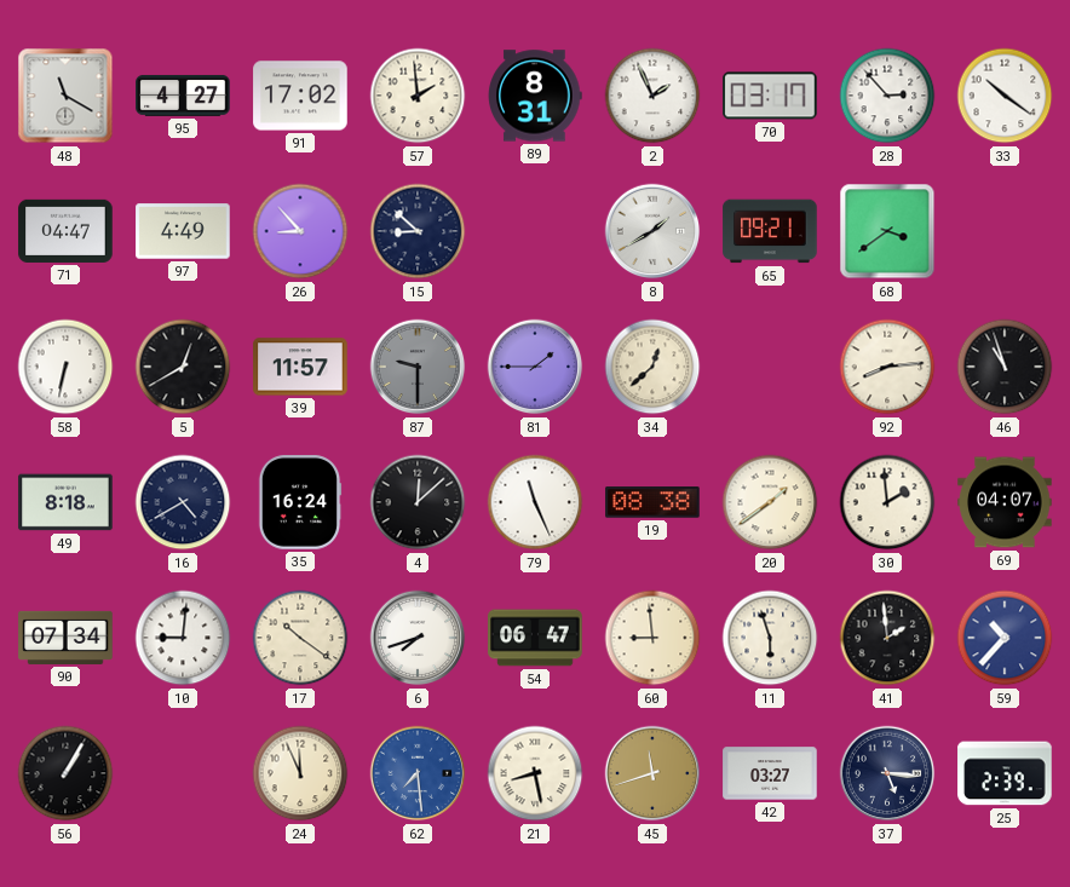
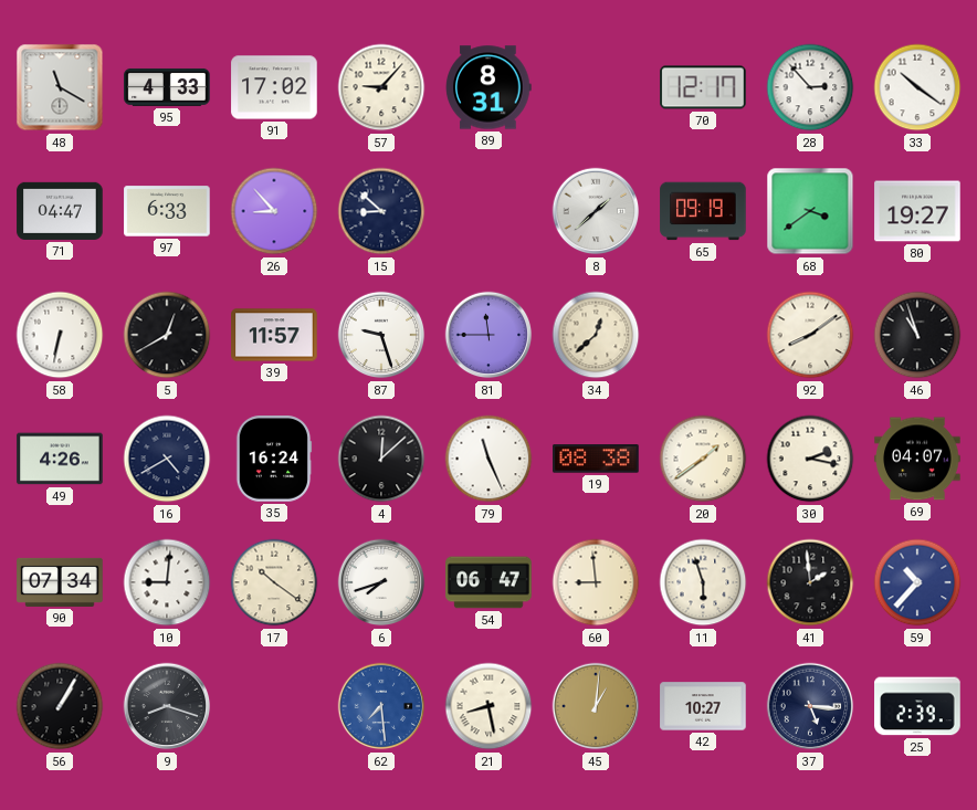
95: 4:27 -> 4:33 (167, 87)
57: 1:59 -> 9:07 (381, 87)
2: 1:56 -> none (652, 96)
70: 03:17 -> 12:17 (703, 87)
97: 4:49 -> 6:33 (167, 211)
8: 1:40 -> 1:38 (596, 211)
65: 09:21 -> 09:19 (703, 211)
80: none -> 19:27 (917, 211)
87: 9:30 -> 9:27 (381, 335)
87 dial: grey -> white (381, 335)
81: 1:45 -> 11:45 (489, 335)
92: 8:14 -> 8:09 (810, 335)
49: 8:18 -> 4:26 (60, 459)
30: 1:59 -> 2:17 (810, 459)
9: none -> 8:18 (167, 706)
24: 11:56 -> none (300, 773)
45: 11:42 -> 1:01 (596, 706)
42: 03:27 -> 10:27 (703, 706)
